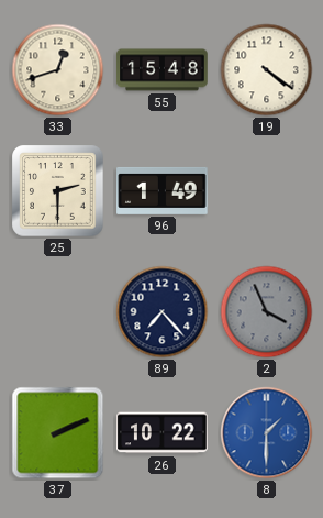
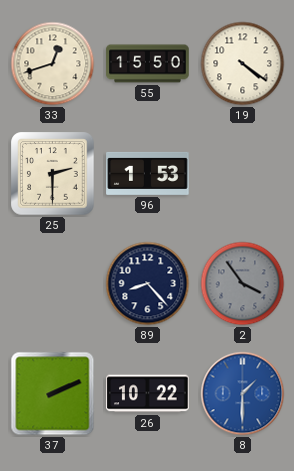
55: 15:48 -> 15:50 (148, 64)
96: 1:49 -> 1:53 (148, 173)
89: 7:23 -> 8:23 (148, 284)
2: 3:56 -> 3:54 (243, 284)
